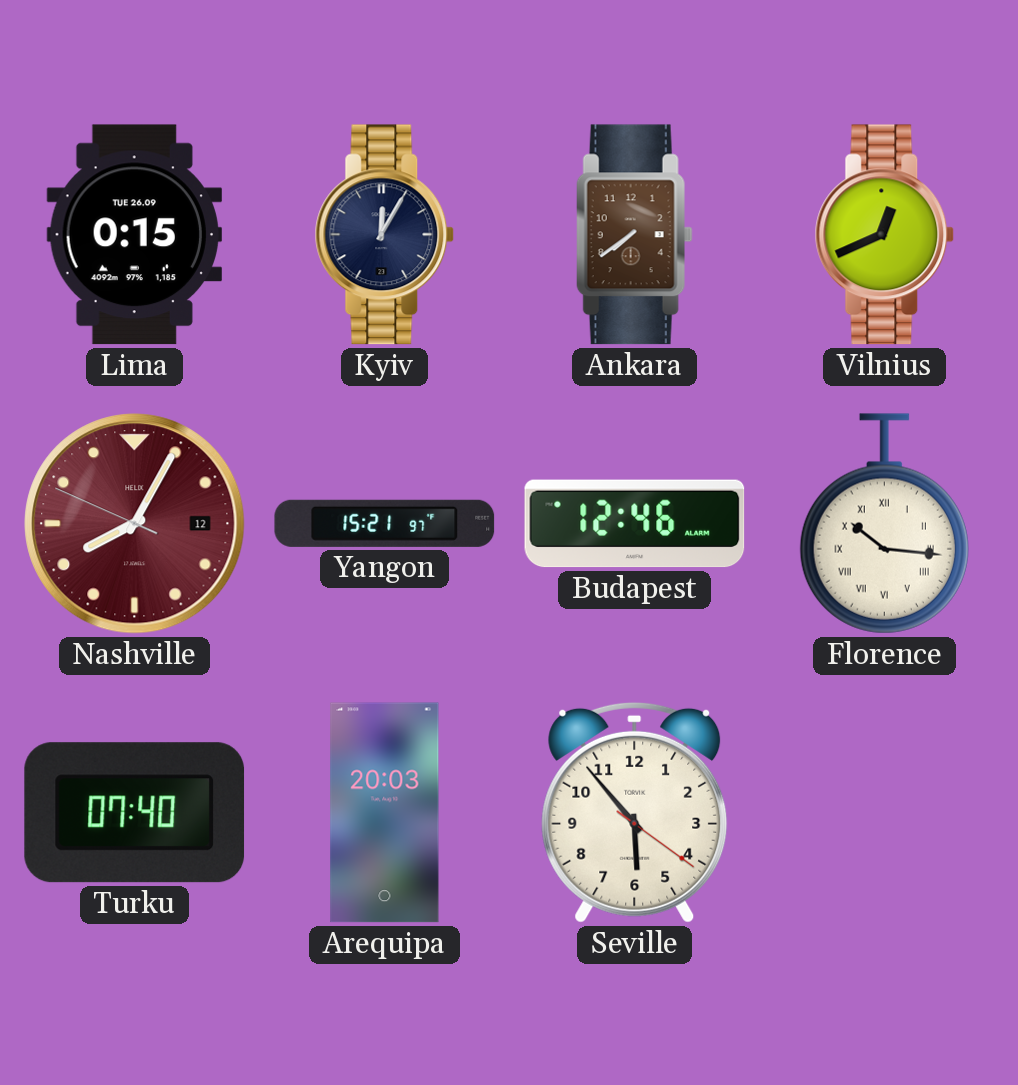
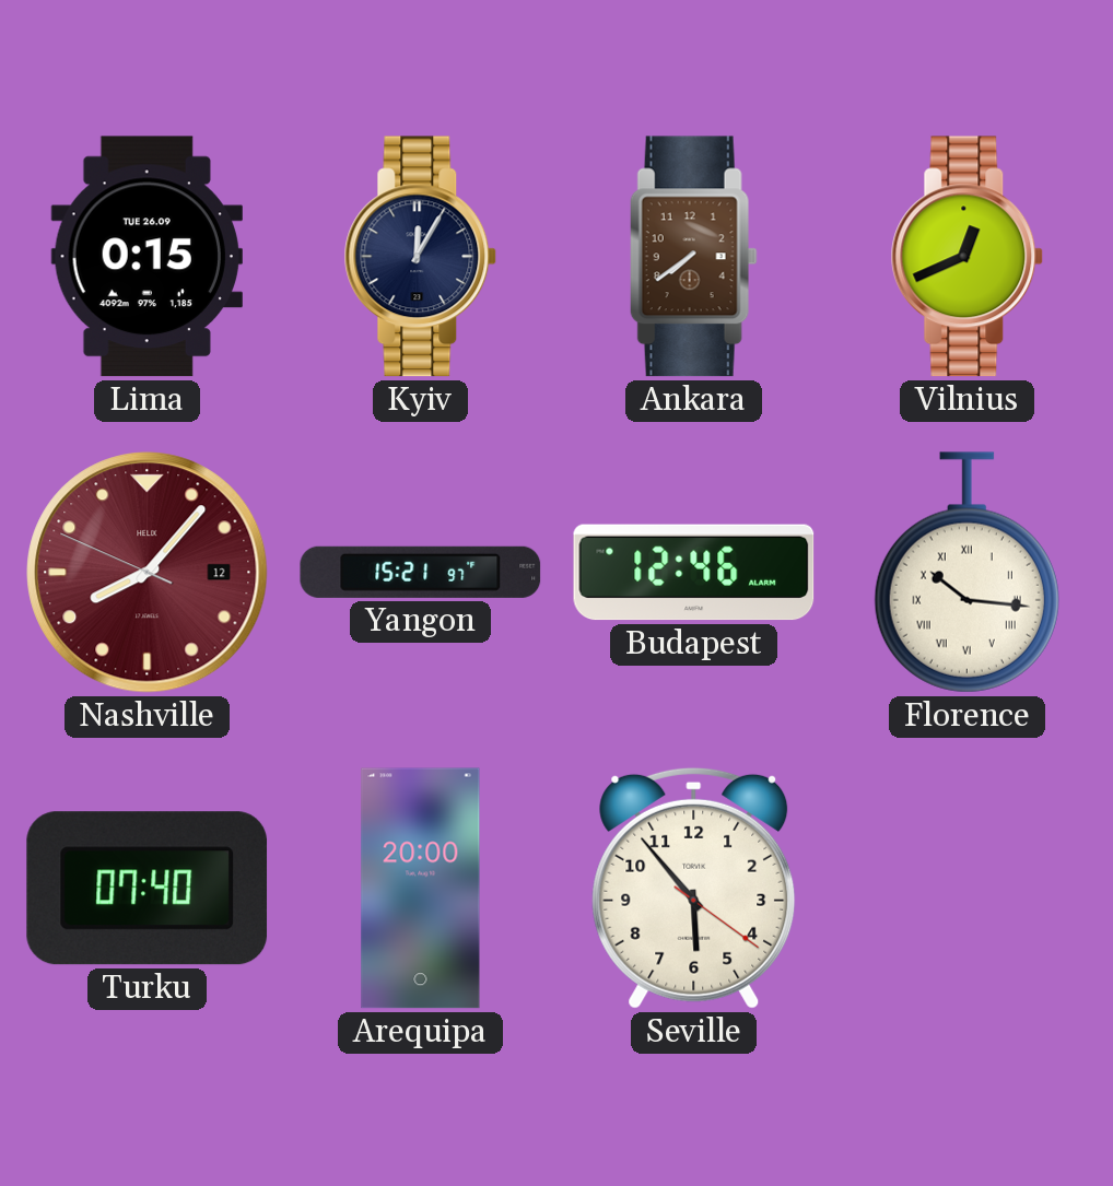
Nashville: 8:04 -> 8:06 (148, 573)
Arequipa: 20:03 -> 20:00 (421, 889)
